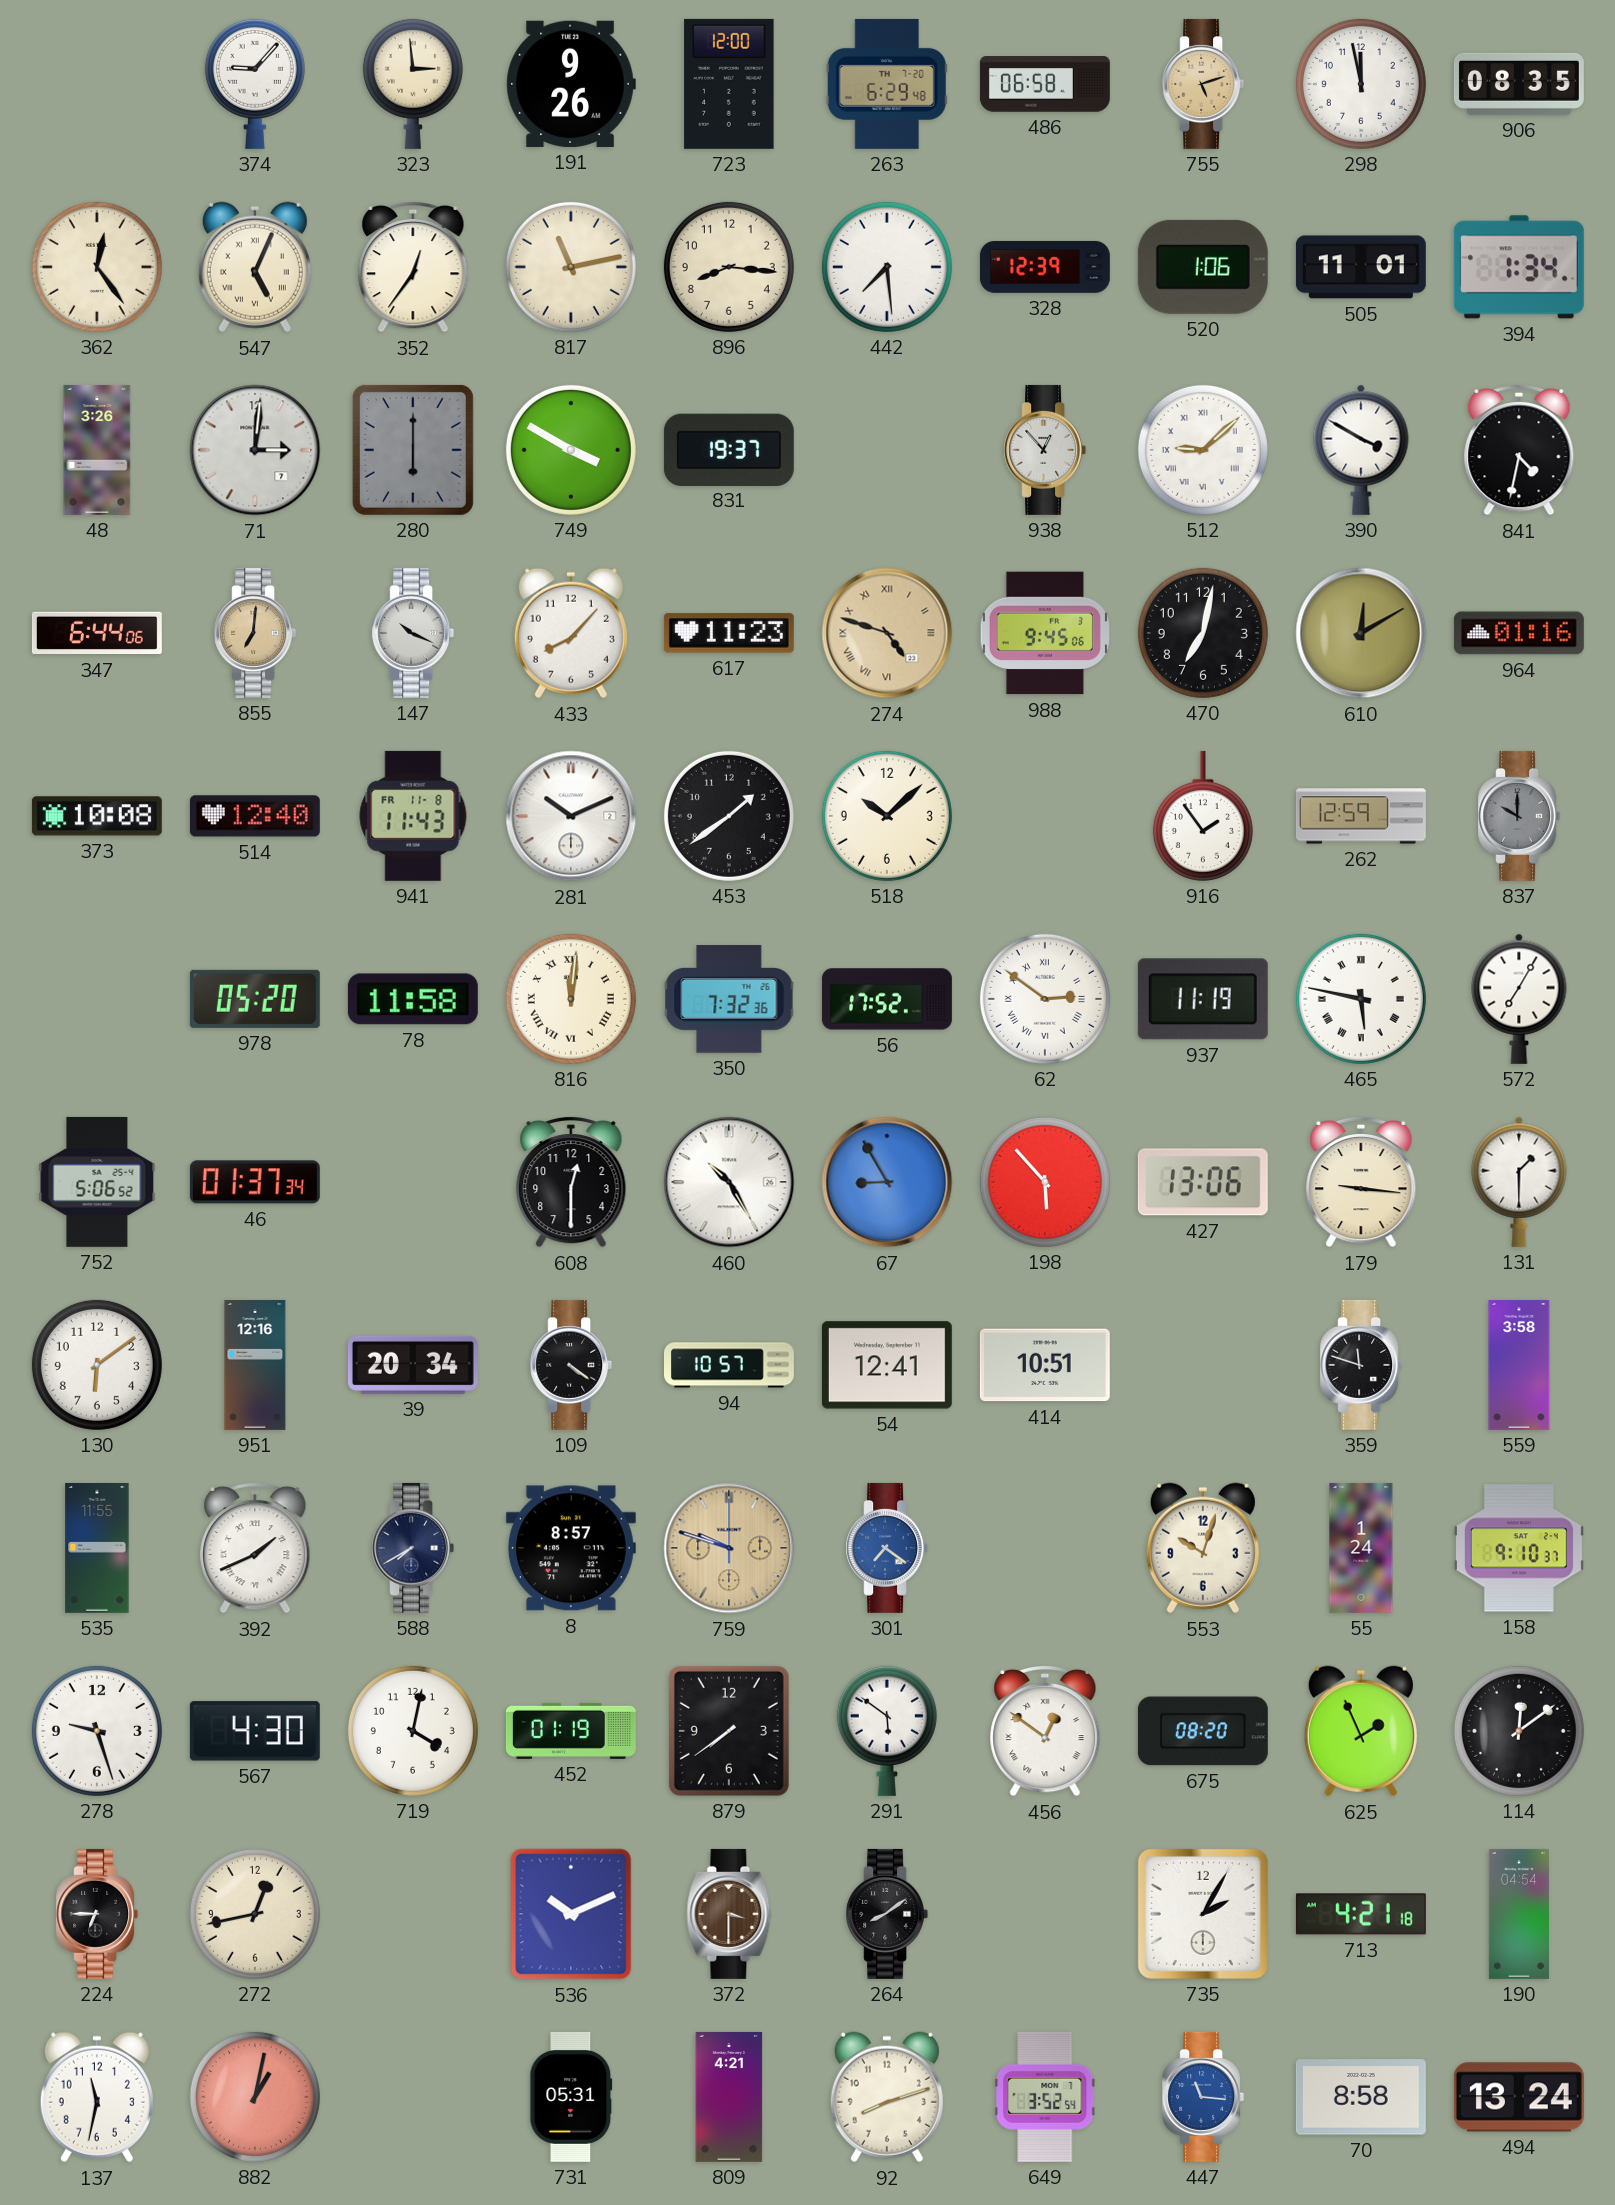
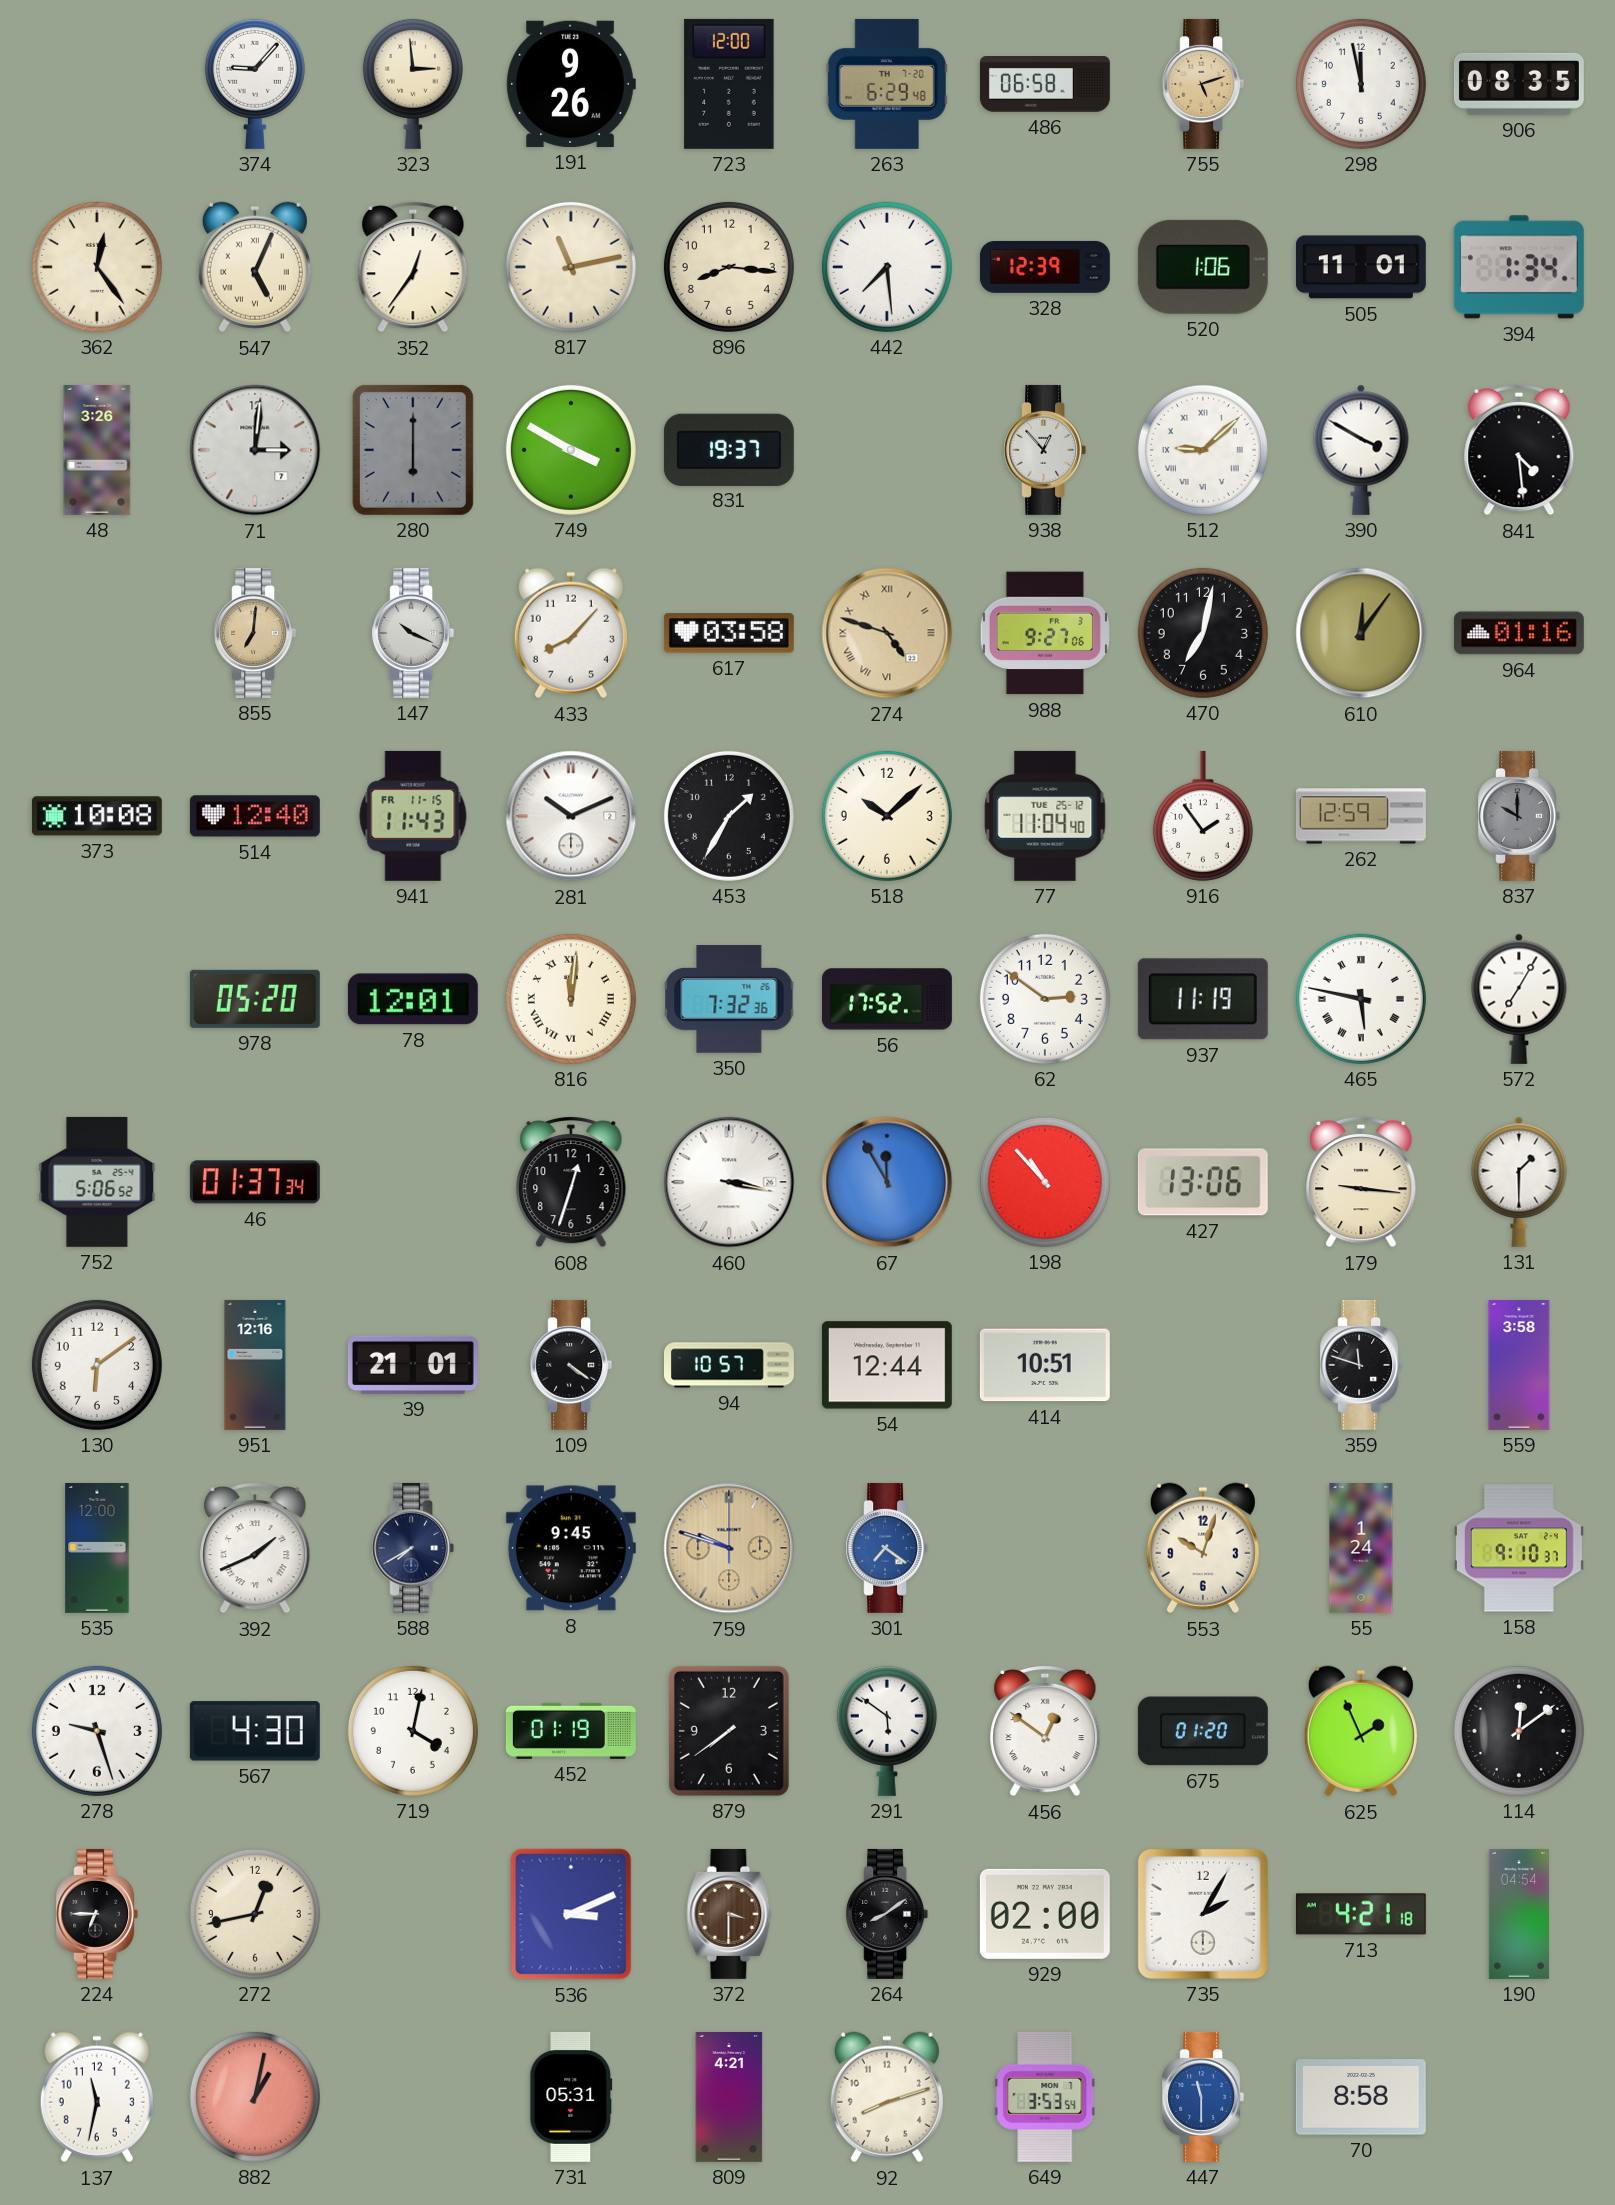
841: 4:32 -> 4:29 (1519, 450)
347: 6:44 -> none (97, 633)
617: 11:23 -> 03:58 (729, 633)
988: 9:45 -> 9:27 (1045, 633)
610: 12:10 -> 12:06 (1361, 633)
941 date: FR 11-8 -> FR 11-15 (413, 816)
453: 1:39 -> 1:35 (729, 816)
77: none -> 11:04 (1045, 816)
78: 11:58 -> 12:01 (413, 999)
62 numerals: Roman -> Arabic (1045, 999)
608: 12:30 -> 12:33 (571, 1182)
460: 10:25 -> 3:17 (729, 1182)
67: 8:55 -> 11:55 (887, 1182)
198: 5:53 -> 10:53 (1045, 1182)
39: 20:34 -> 21:01 (413, 1365)
54: 12:41 -> 12:44 (887, 1365)
535: 11:55 -> 12:00 (97, 1548)
8: 8:57 -> 9:45 (571, 1548)
675: 08:20 -> 01:20 (1203, 1731)
536: 10:11 -> 3:11 (571, 1914)
929: none -> 02:00 (1045, 1914)
649: 3:52 -> 3:53 (1045, 2097)
447: 11:16 -> 11:30 (1203, 2097)
494: 13:24 -> none (1519, 2097)
